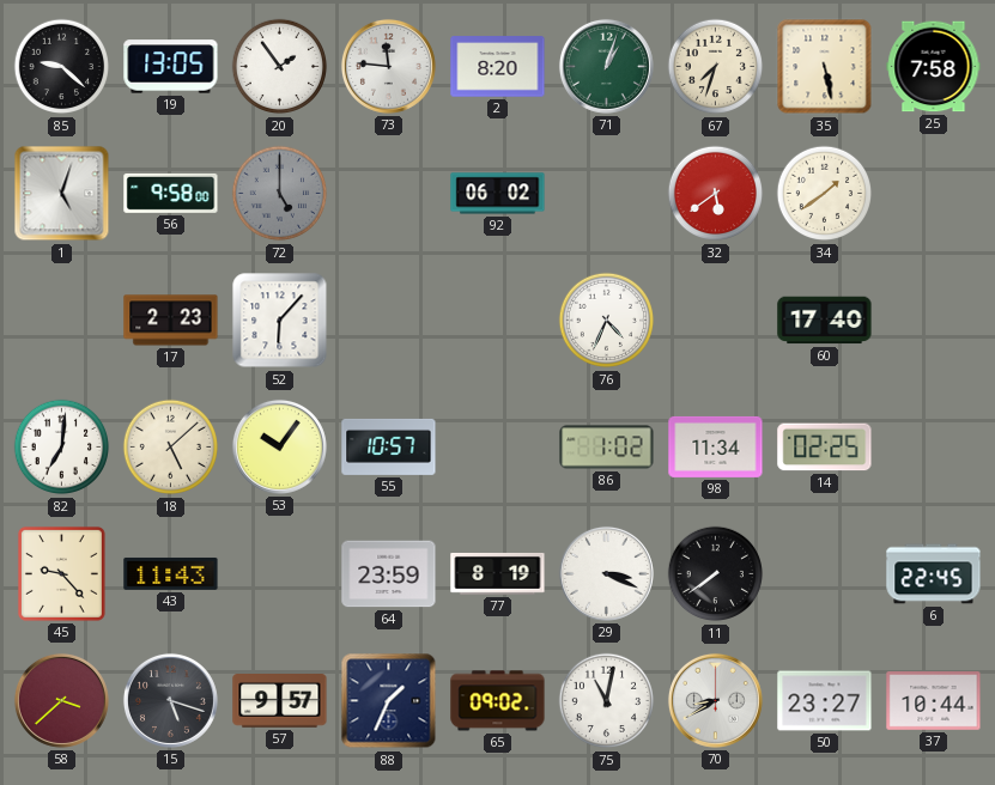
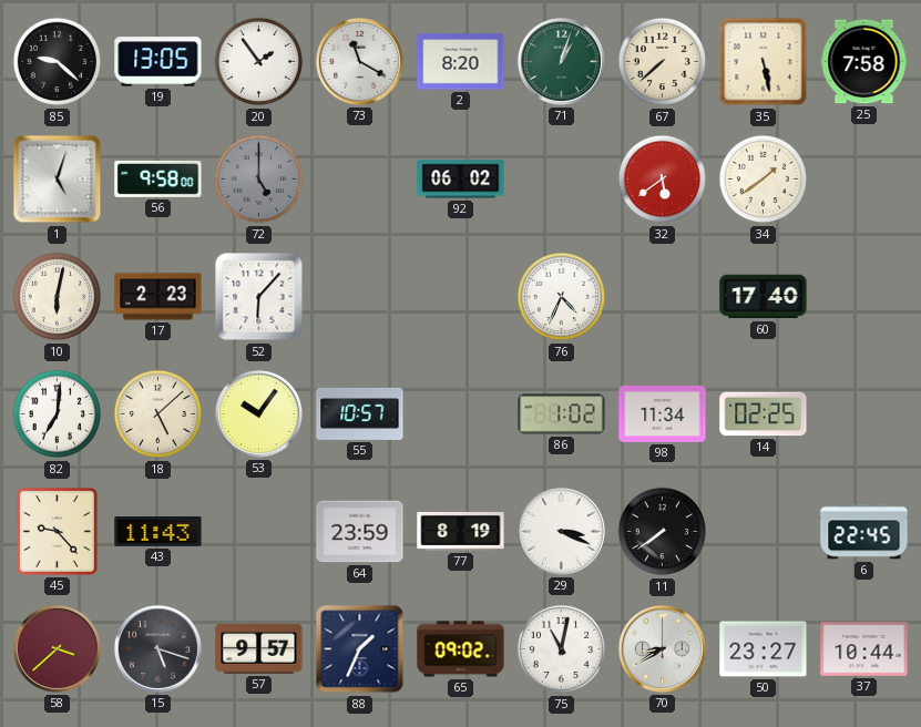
73: 11:46 -> 11:20 (359, 61)
67: 7:33 -> 7:38 (663, 62)
10: none -> 6:02 (58, 297)
